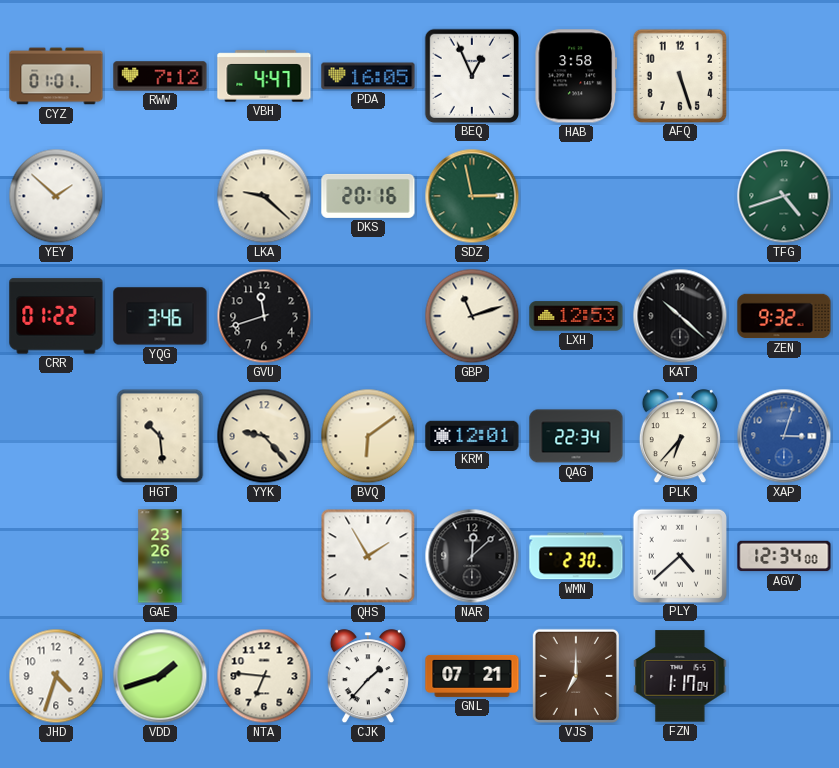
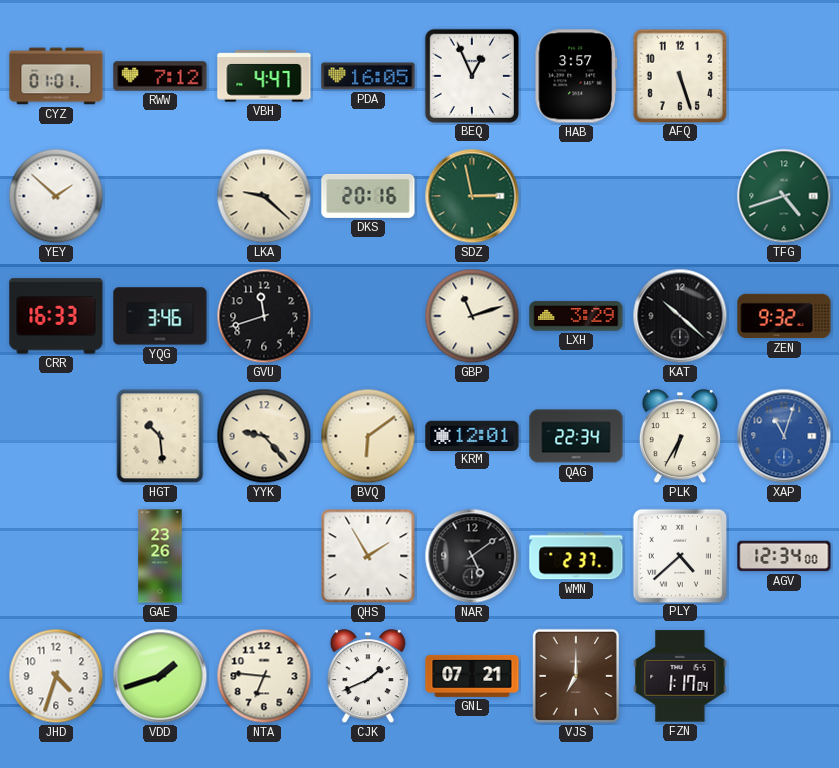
HAB: 3:58 -> 3:57 (576, 76)
CRR: 01:22 -> 16:33 (56, 316)
LXH: 12:53 -> 3:29 (576, 316)
PLK: 6:37 -> 6:35 (680, 437)
XAP: 3:03 -> 11:03 (784, 436)
NAR: 12:08 -> 5:09 (472, 556)
WMN: 2:30 -> 2:37 (576, 556)
CJK: 1:37 -> 1:41 (368, 677)
